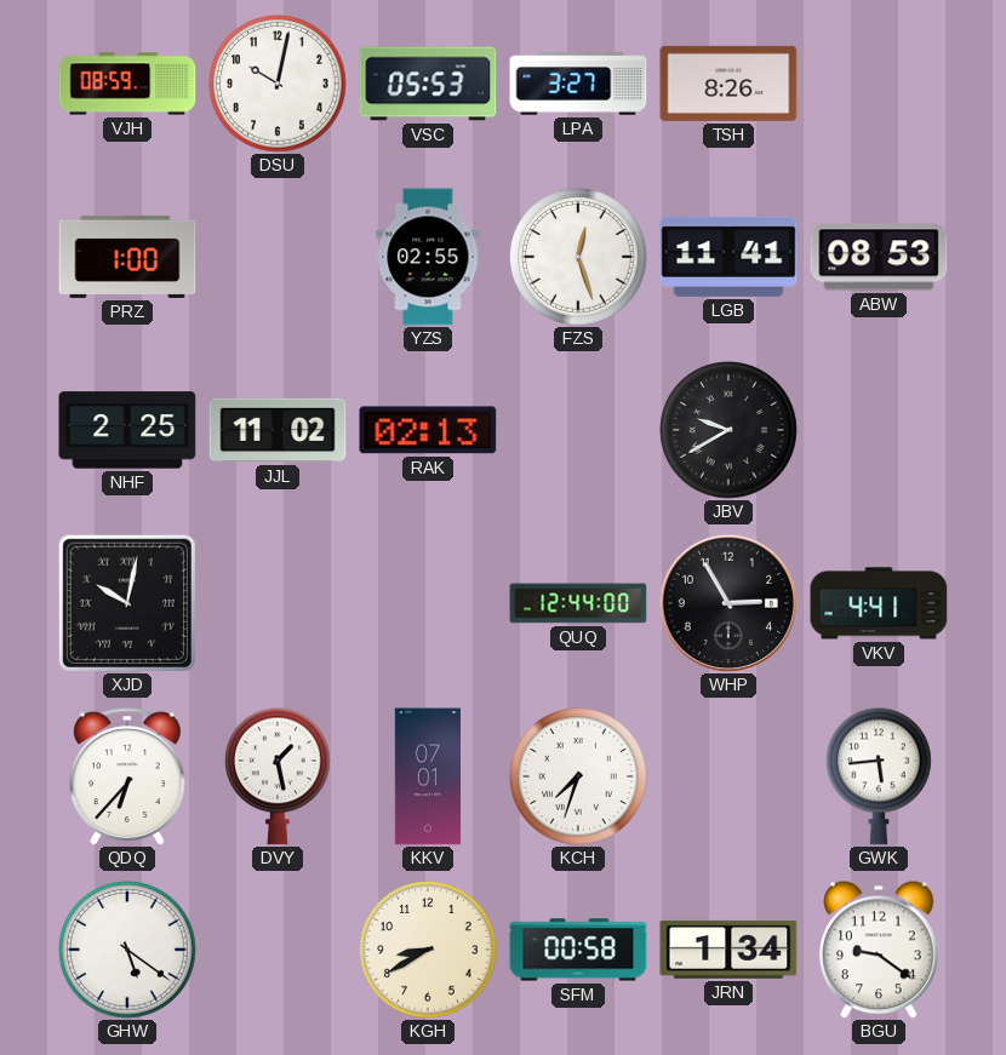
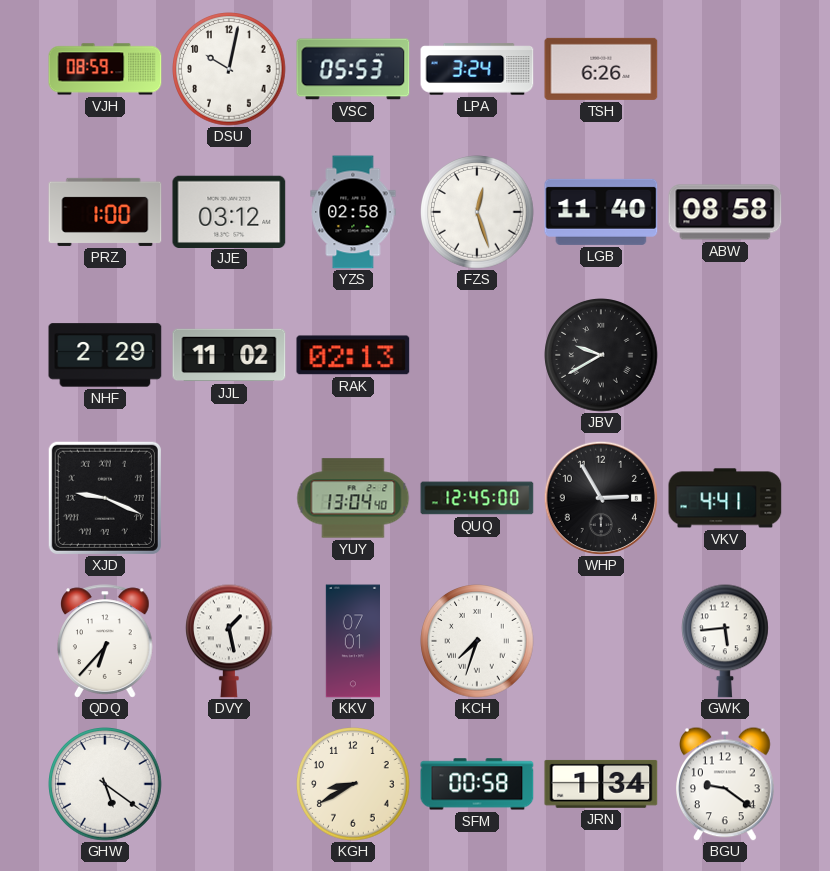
LPA: 3:27 -> 3:24 (477, 69)
TSH: 8:26 -> 6:26 (601, 69)
JJE: none -> 03:12 (229, 211)
YZS: 02:55 -> 02:58 (353, 212)
LGB: 11:41 -> 11:40 (601, 212)
ABW: 08:53 -> 08:58 (725, 212)
NHF: 2:25 -> 2:29 (105, 355)
XJD: 10:02 -> 9:19 (105, 498)
YUY: none -> 13:04 (353, 498)
QUQ: 12:44 -> 12:45 (477, 498)
